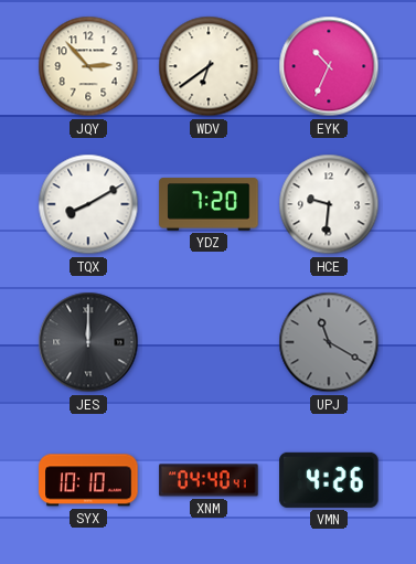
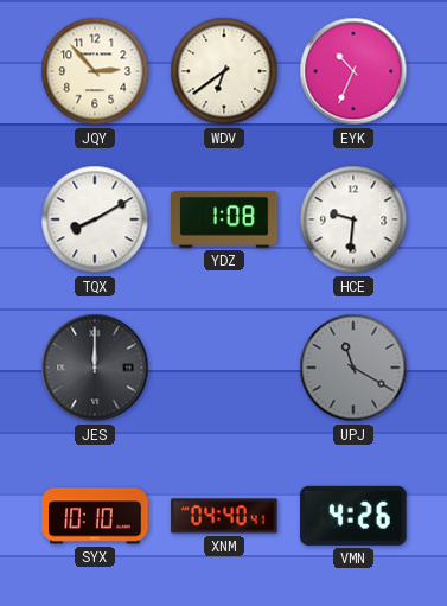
YDZ: 7:20 -> 1:08 (224, 219)
